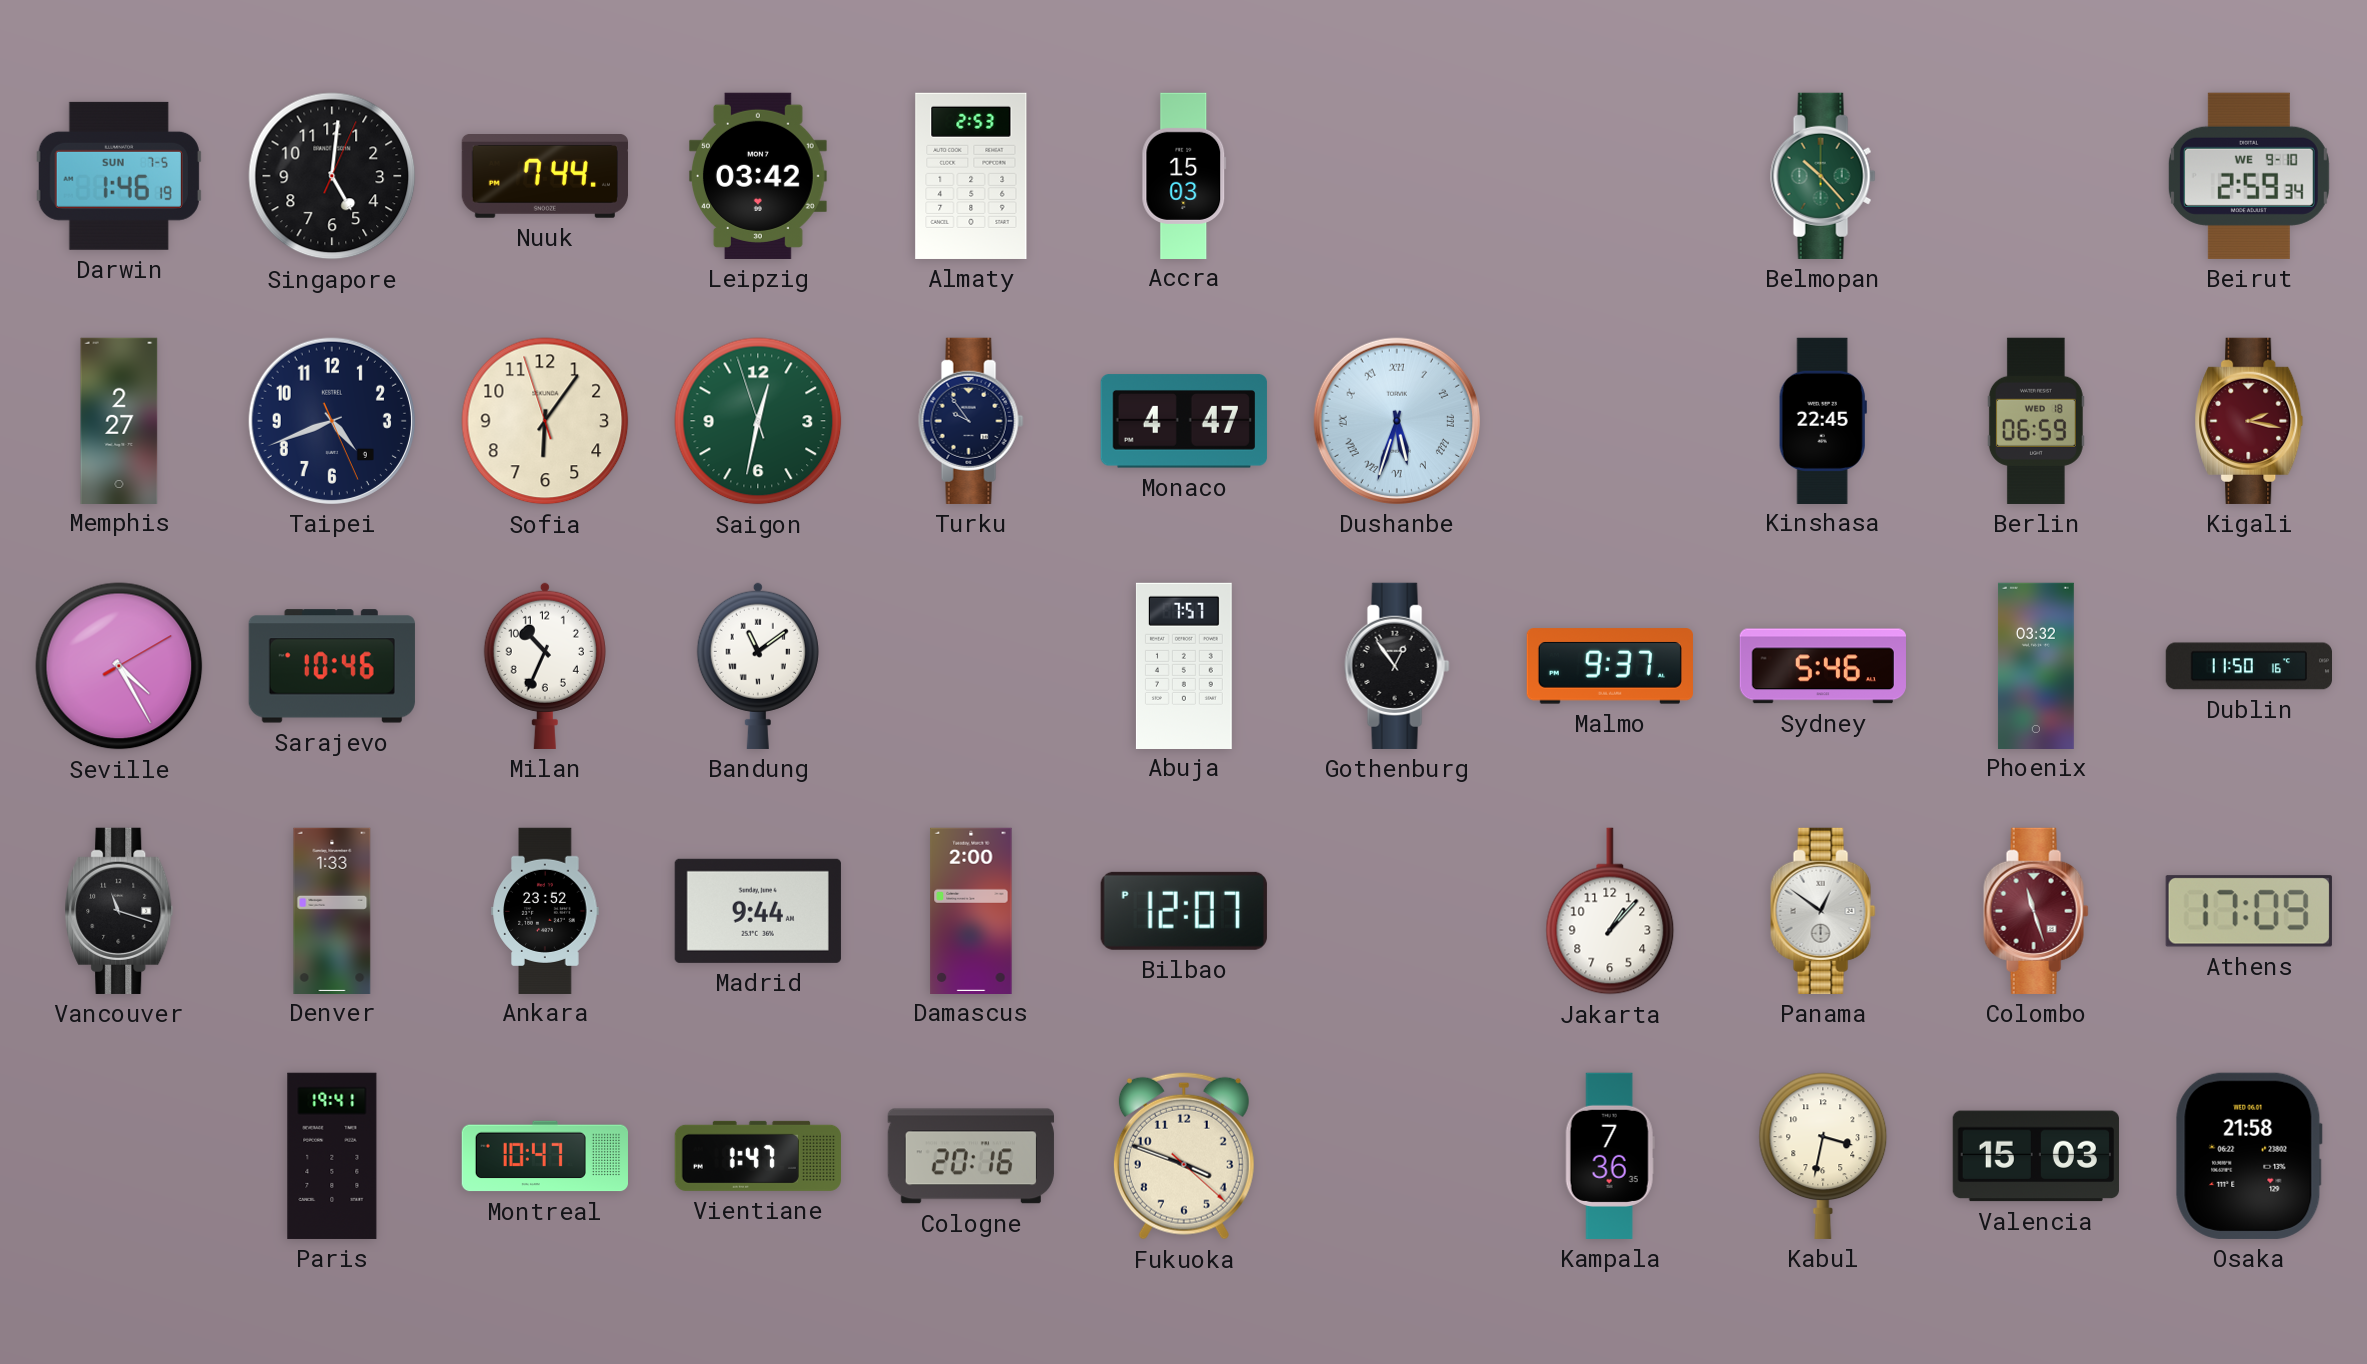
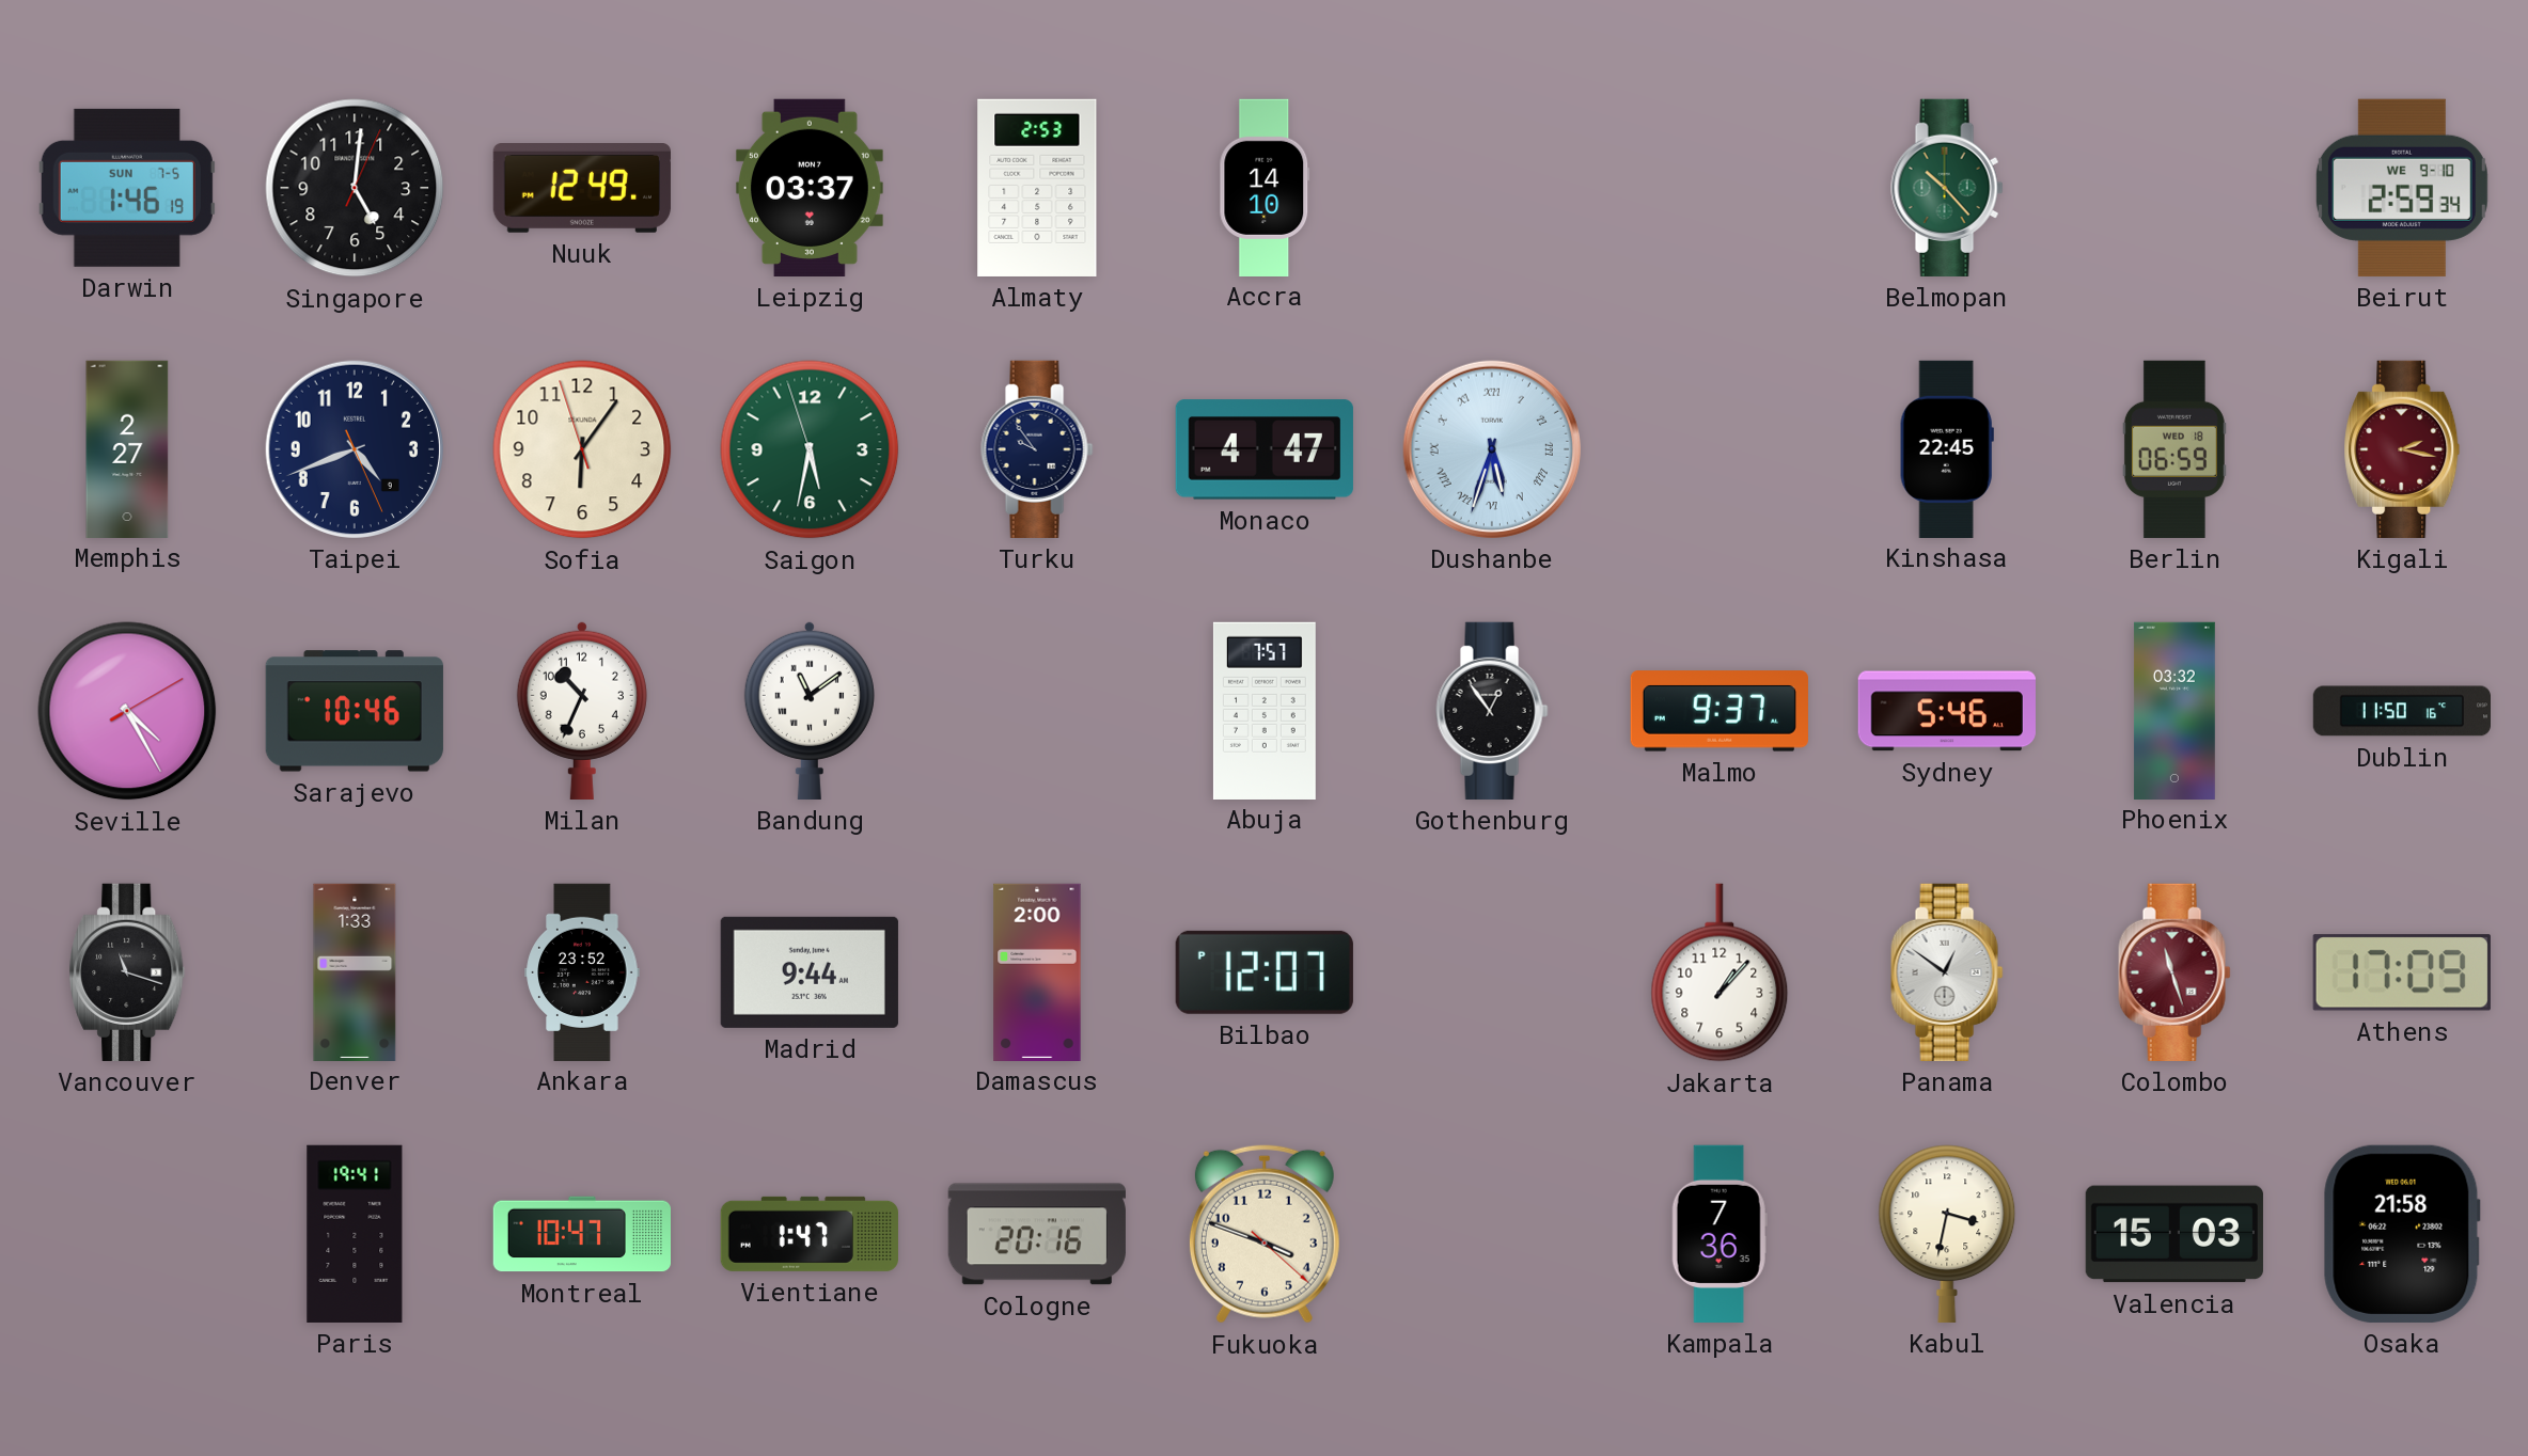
Nuuk: 7:44 -> 12:49 (582, 189)
Leipzig: 03:42 -> 03:37 (810, 188)
Accra: 15:03 -> 14:10 (1265, 187)
Saigon: 12:31 -> 5:31 (810, 449)
